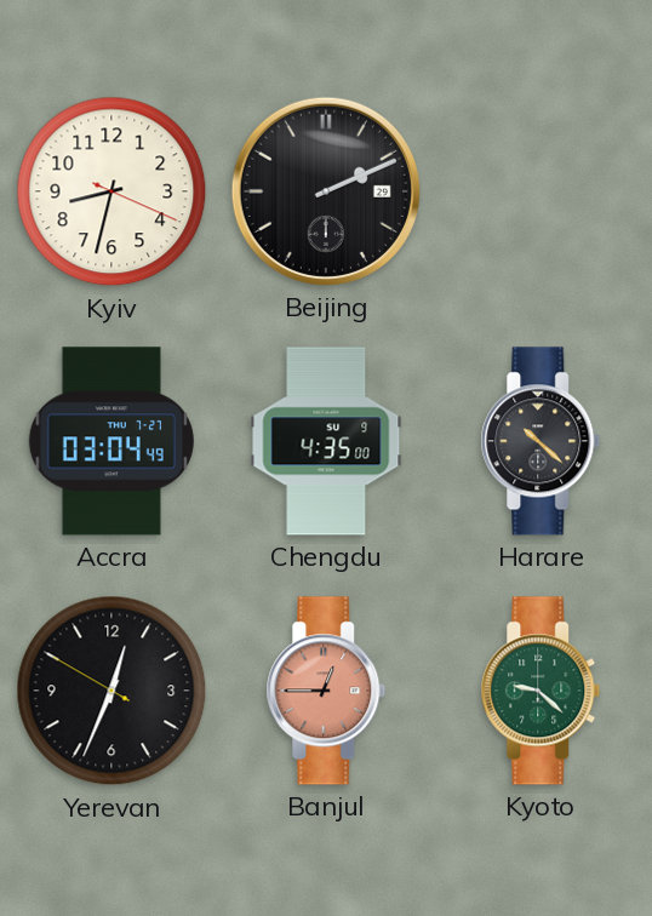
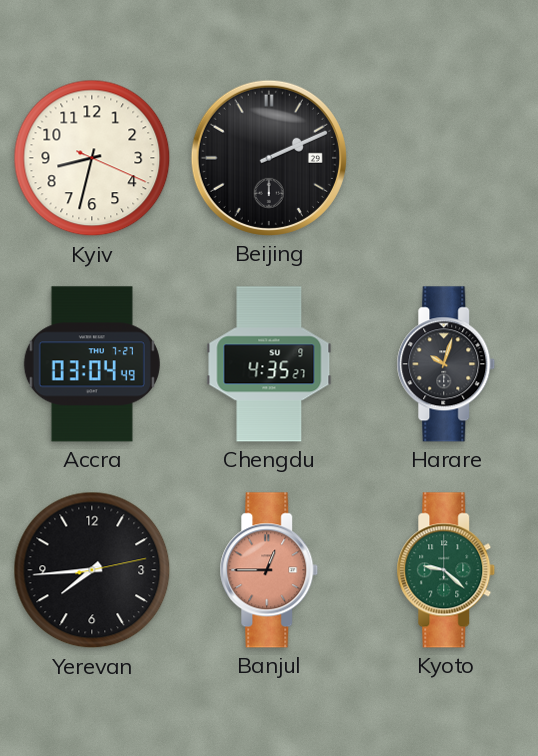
Chengdu: 4:35:00 -> 4:35:27 (269, 364)
Harare: 10:22 -> 10:03 (446, 364)
Yerevan: 12:33 -> 7:44 (92, 570)
